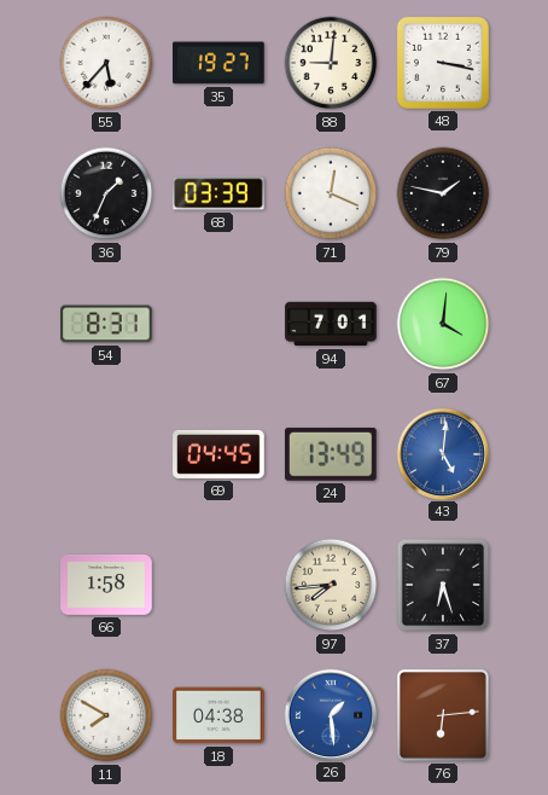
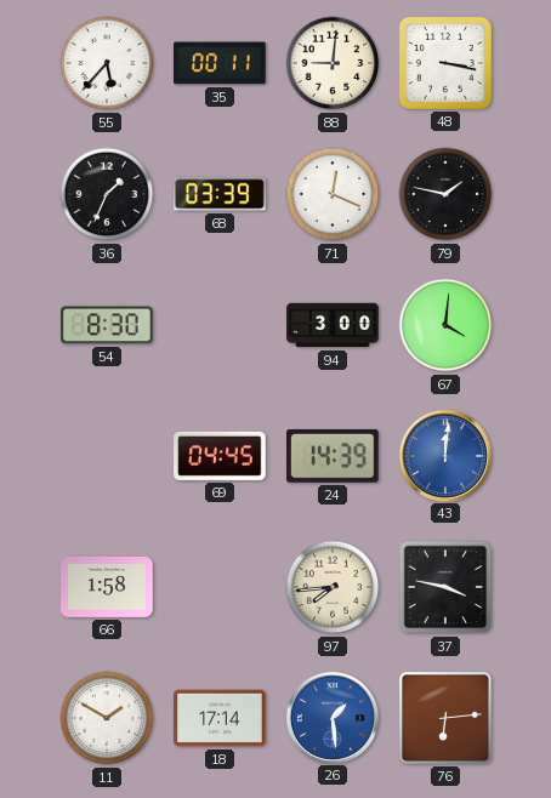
35: 19:27 -> 00:11 (220, 63)
54: 8:31 -> 8:30 (107, 325)
94: 7:01 -> 3:00 (333, 325)
24: 13:49 -> 14:39 (334, 456)
43: 5:01 -> 12:01 (444, 455)
37: 6:27 -> 3:47 (445, 587)
11: 7:50 -> 1:50 (107, 718)
18: 04:38 -> 17:14 (220, 718)
